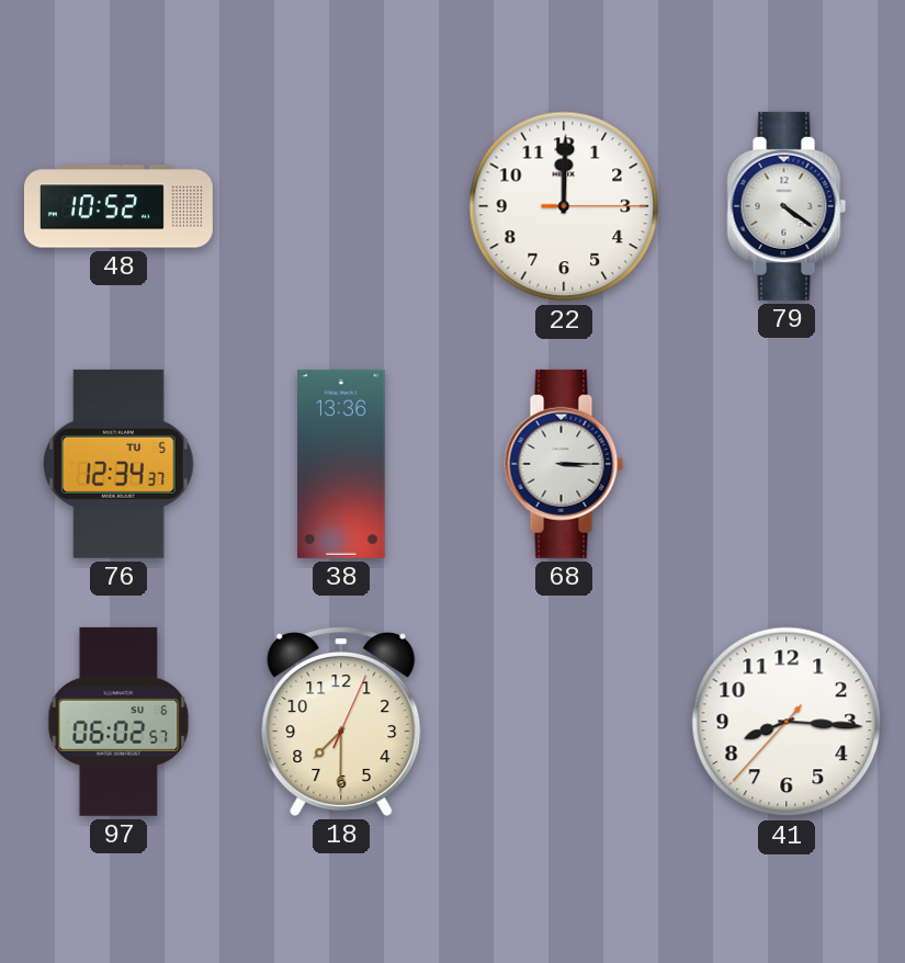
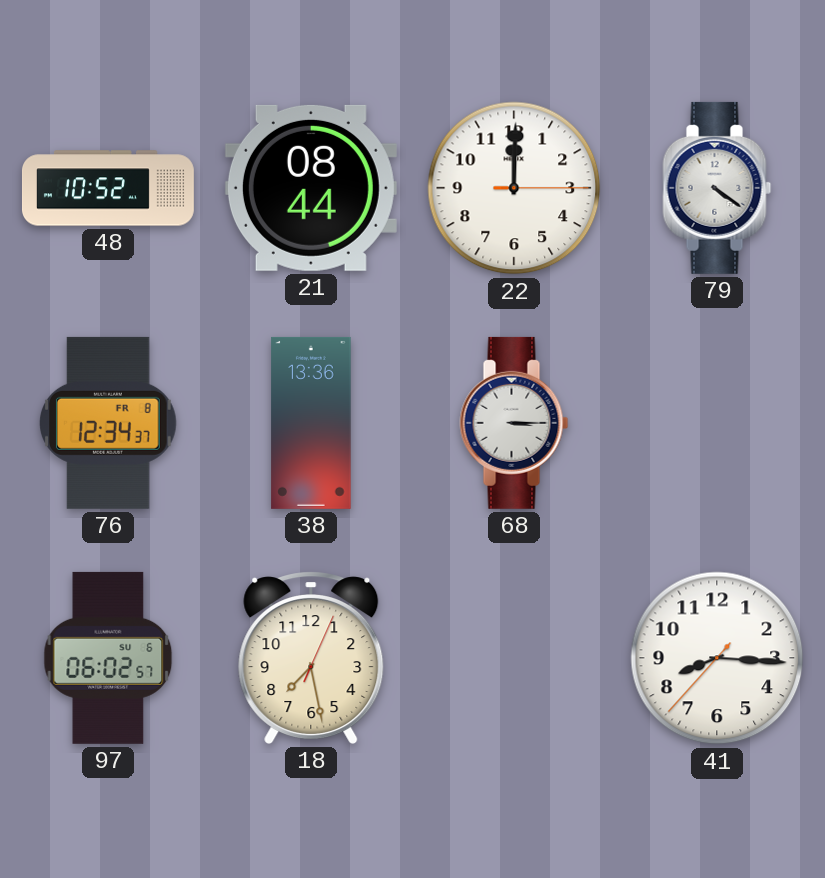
21: none -> 08:44 (311, 188)
76 date: TU 5 -> FR 8 (108, 423)
18: 7:30 -> 7:28 (311, 658)
